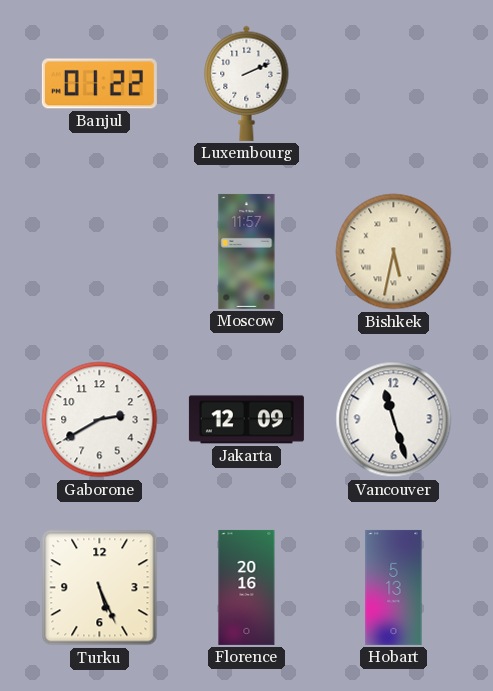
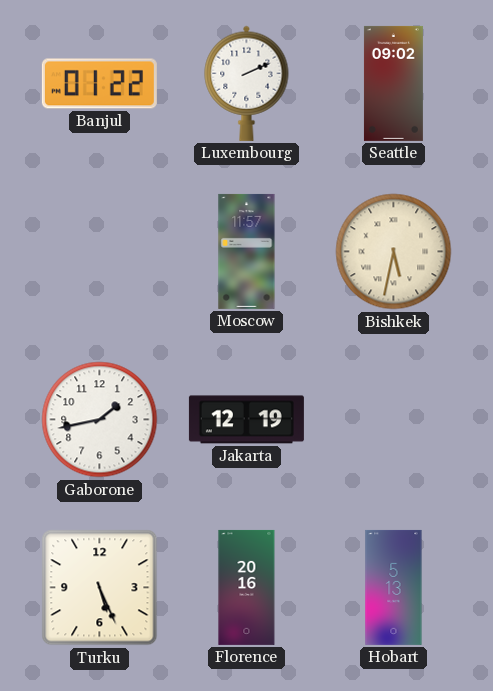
Seattle: none -> 09:02 (393, 83)
Gaborone: 2:40 -> 1:43 (100, 420)
Jakarta: 12:09 -> 12:19 (246, 420)
Vancouver: 11:27 -> none (394, 420)
